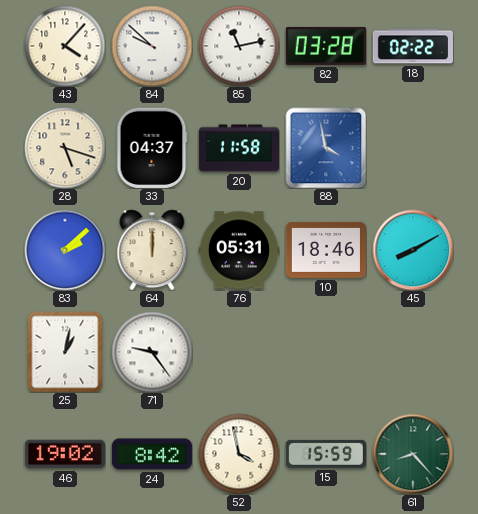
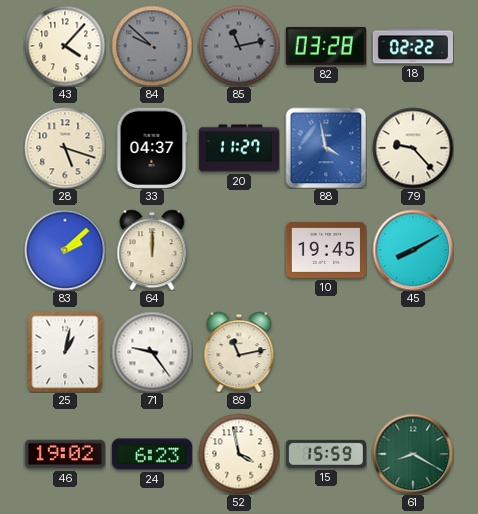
84 dial: white -> grey (152, 46)
85 dial: white -> grey (239, 46)
20: 11:58 -> 11:27 (239, 148)
79: none -> 9:23 (413, 148)
76: 05:31 -> none (239, 250)
10: 18:46 -> 19:45 (326, 250)
89: none -> 11:13 (239, 352)
24: 8:42 -> 6:23 (152, 454)
61: 8:23 -> 8:20 (413, 454)
